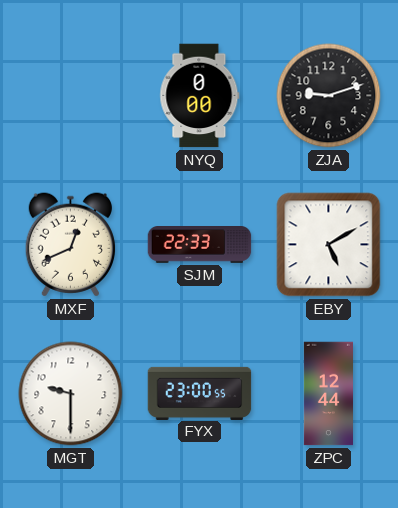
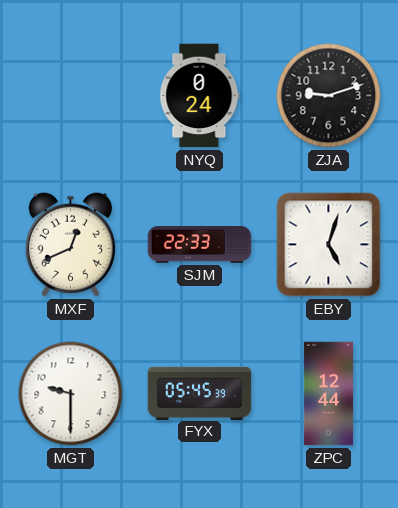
NYQ: 0:00 -> 0:24 (200, 96)
EBY: 5:10 -> 5:03 (329, 245)
FYX: 23:00 -> 05:45 (200, 393)
